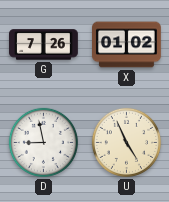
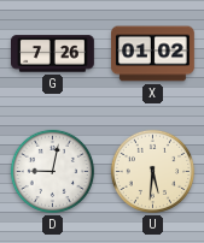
D: 8:58 -> 9:02 (52, 171)
U: 4:56 -> 5:31 (152, 171)
